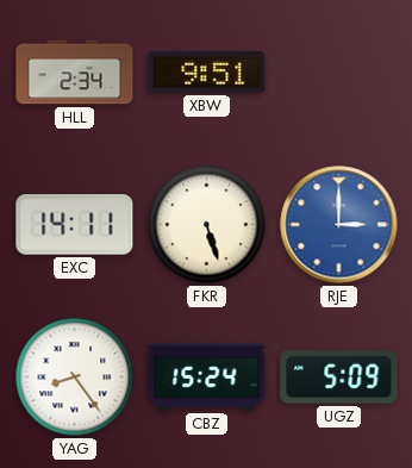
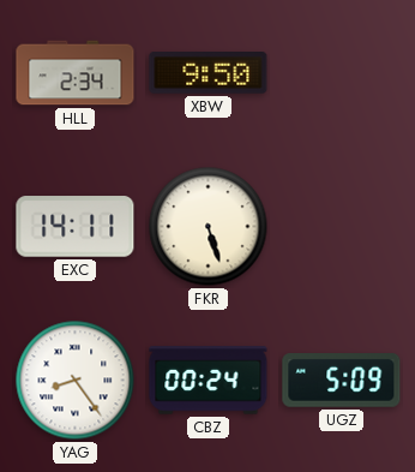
XBW: 9:51 -> 9:50 (209, 73)
RJE: 3:00 -> none (339, 225)
CBZ: 15:24 -> 00:24 (209, 381)
